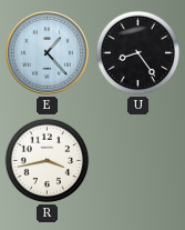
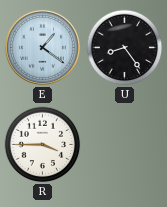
E: 1:23 -> 1:21 (42, 47)
R: 3:43 -> 3:45 (43, 145)
